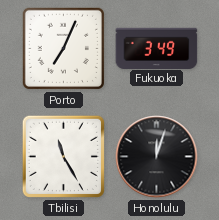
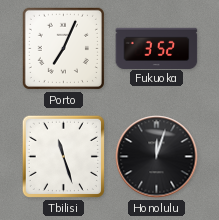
Fukuoka: 3:49 -> 3:52 (157, 48)
Tbilisi: 11:25 -> 11:27 (63, 156)
